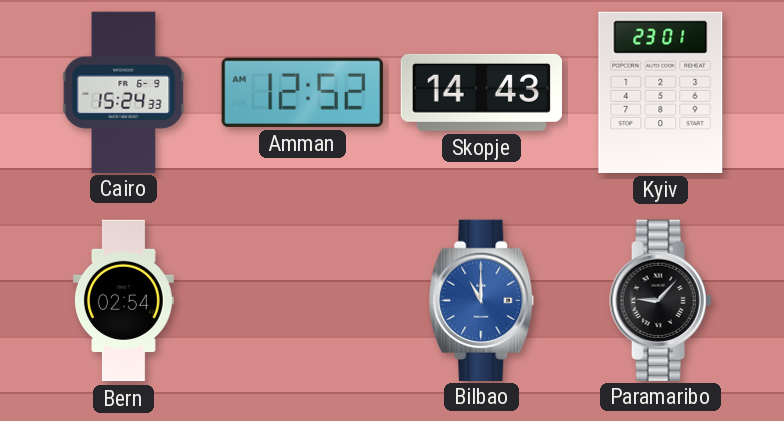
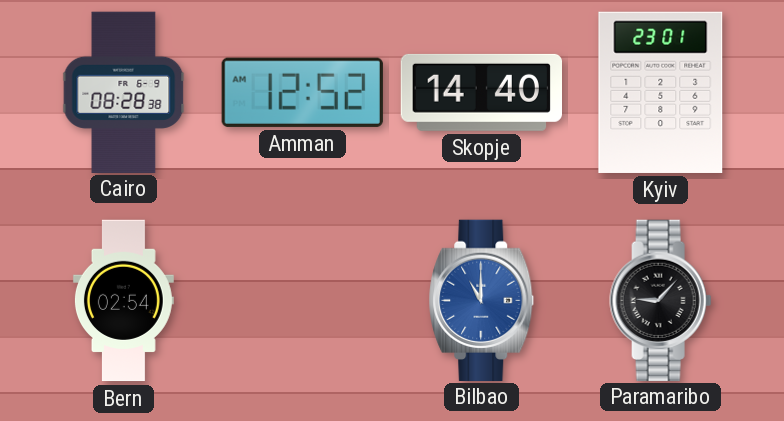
Cairo: 15:24 -> 08:28 (124, 92)
Skopje: 14:43 -> 14:40 (481, 92)
